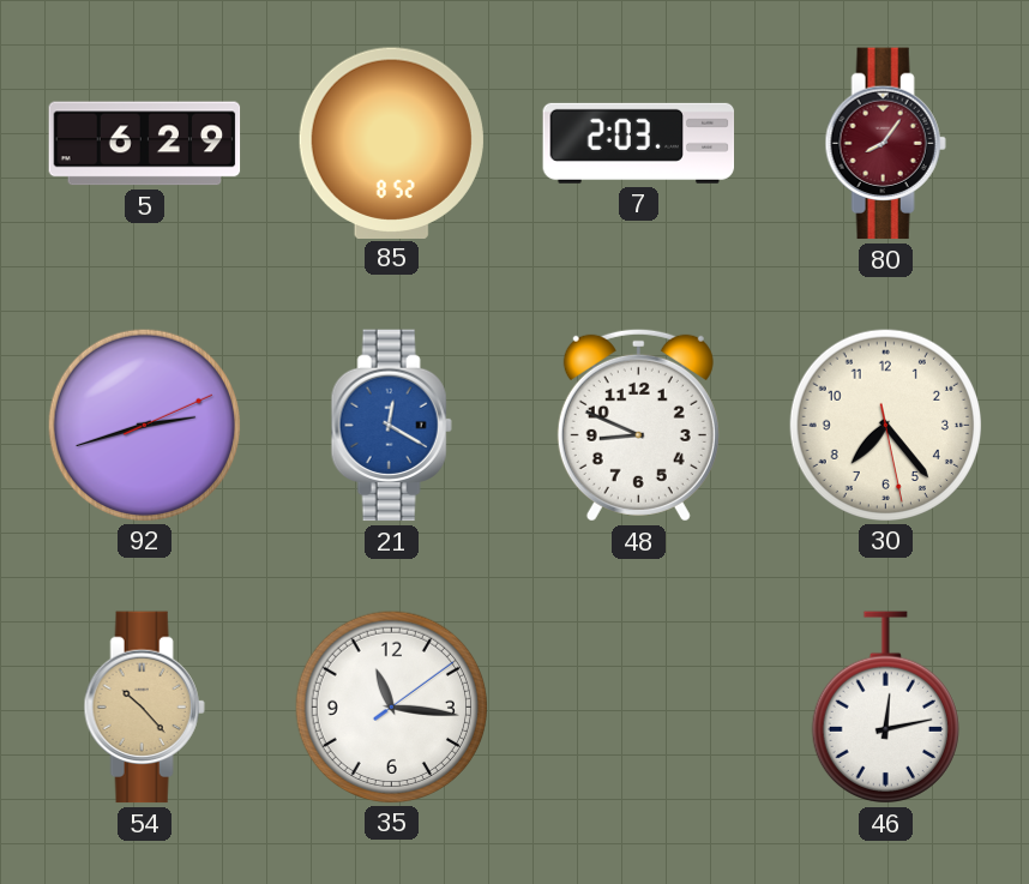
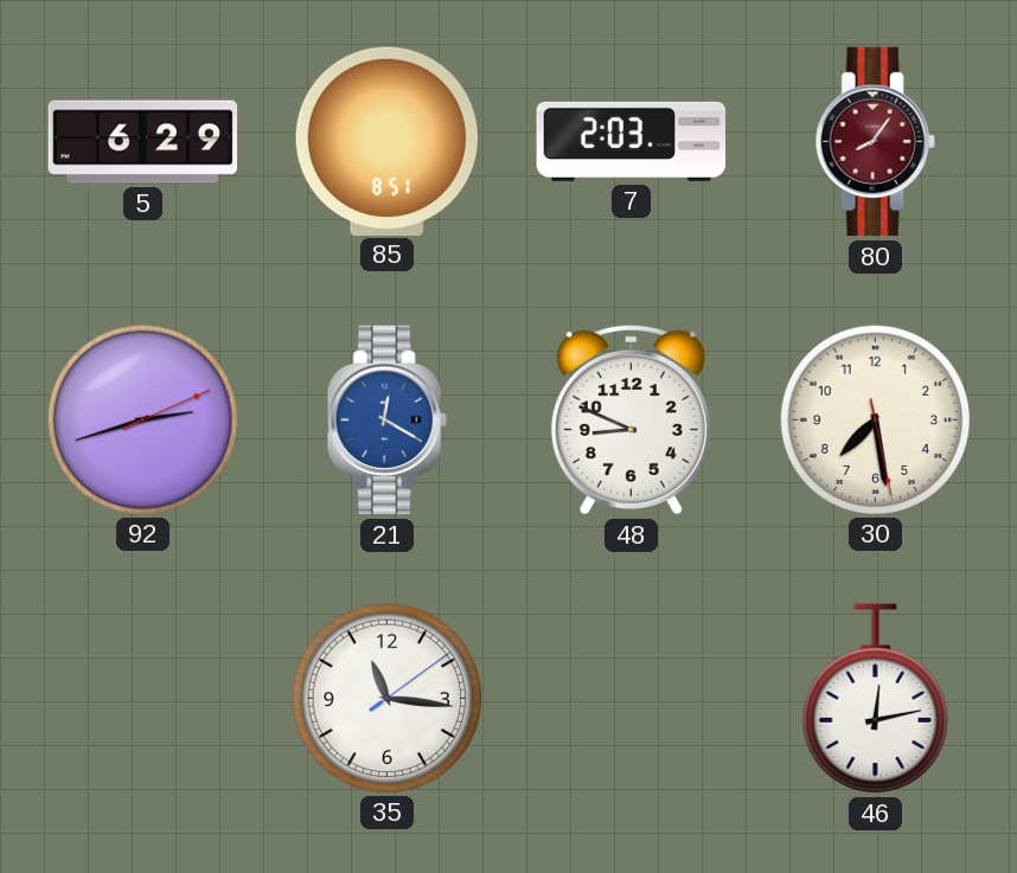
85: 8:52 -> 8:51 (386, 141)
30: 7:23 -> 7:28 (875, 419)
54: 10:23 -> none (144, 708)
